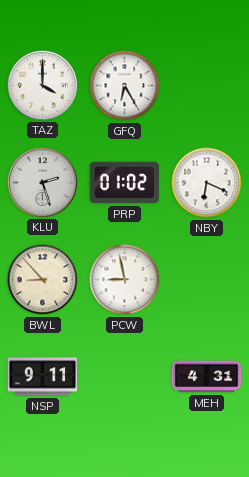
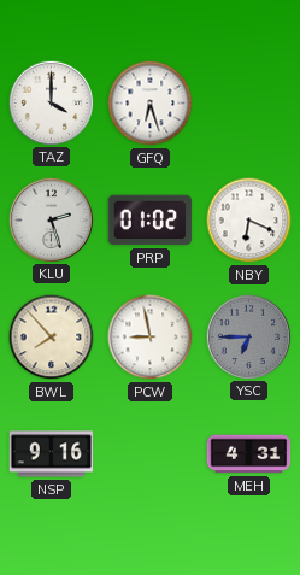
GFQ: 6:25 -> 6:27 (151, 104)
BWL: 8:53 -> 7:53 (52, 338)
YSC: none -> 6:45 (248, 336)
NSP: 9:11 -> 9:16 (52, 454)
